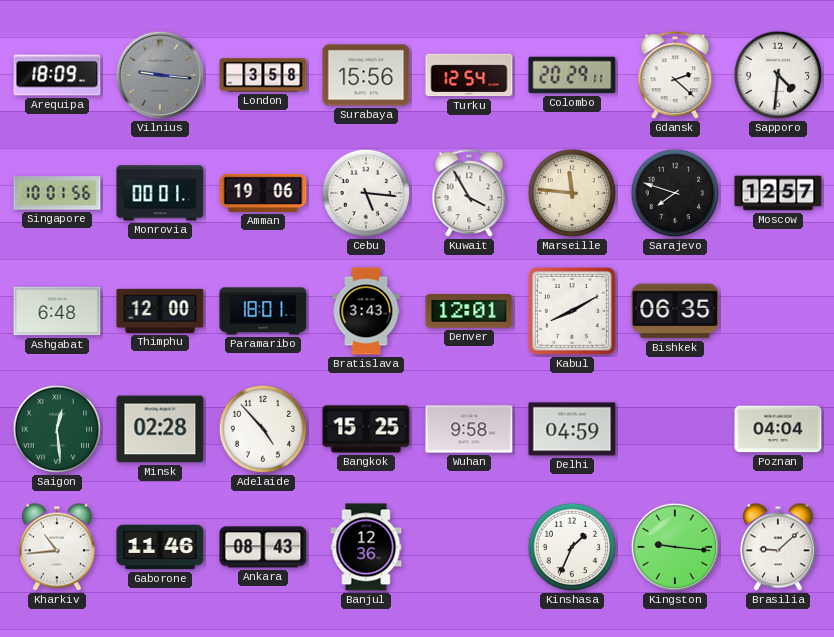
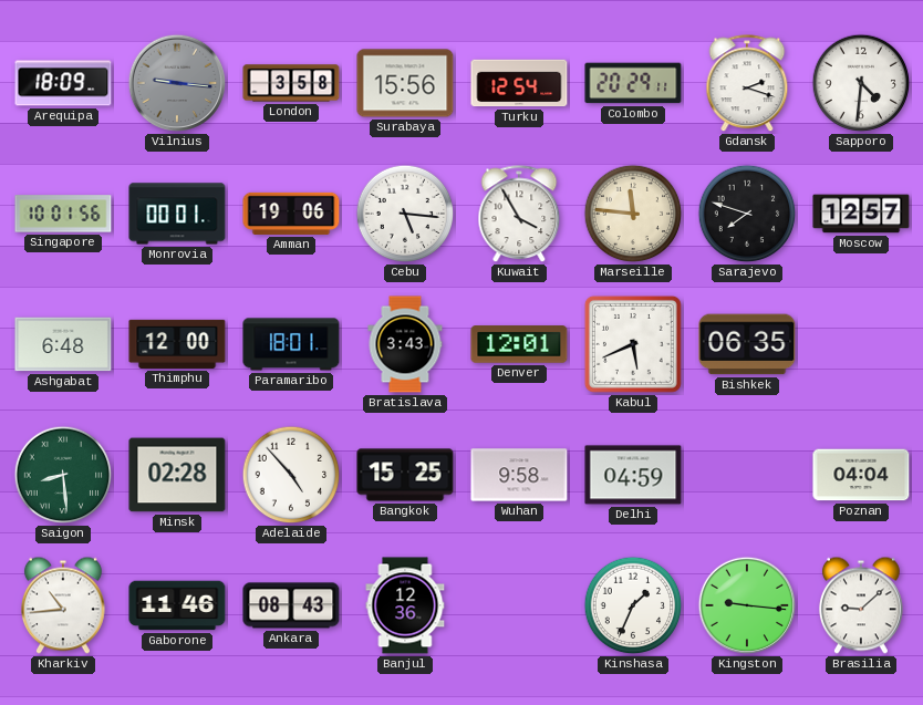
Gdansk: 2:22 -> 2:18 (747, 84)
Kabul: 8:10 -> 5:41 (633, 344)
Saigon: 12:29 -> 8:29 (63, 475)
